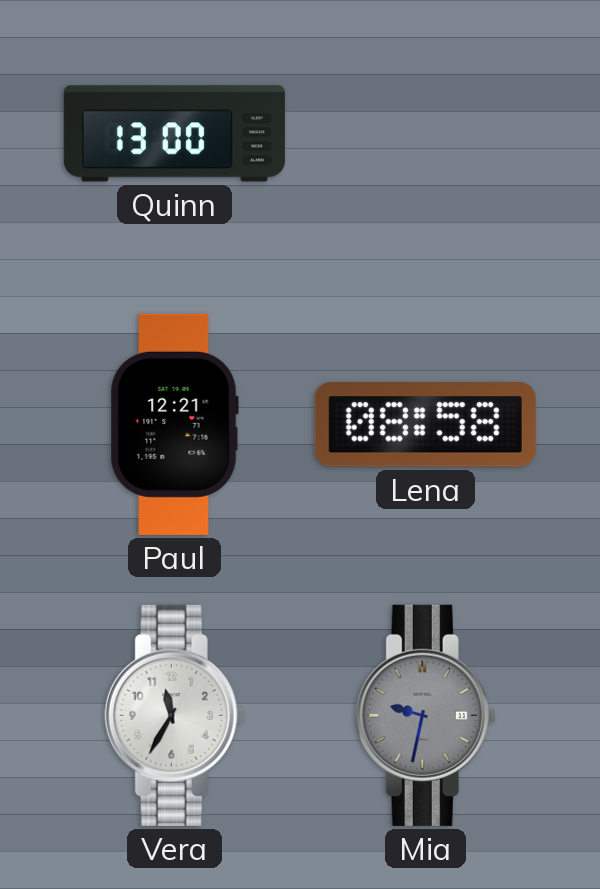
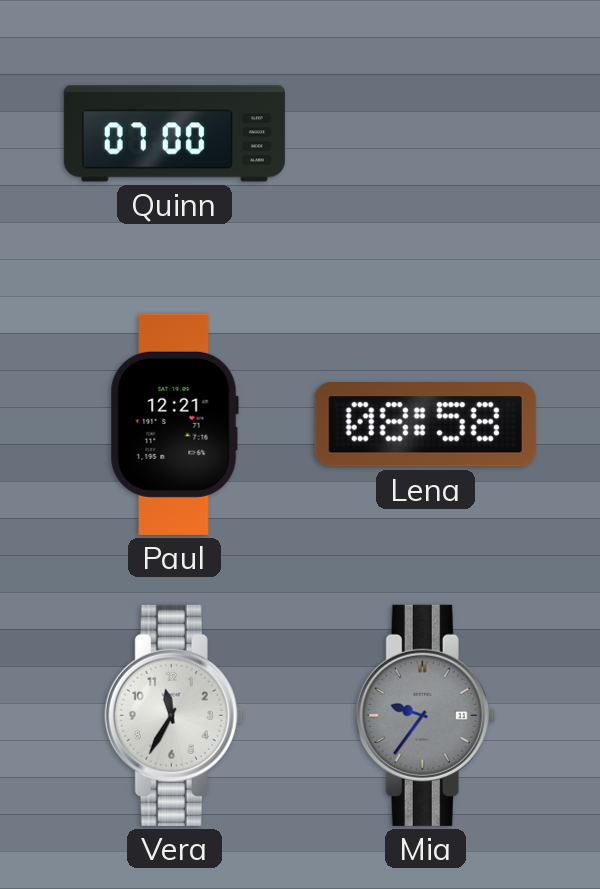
Quinn: 13:00 -> 07:00 (174, 134)
Mia: 9:32 -> 9:36 (426, 715)
